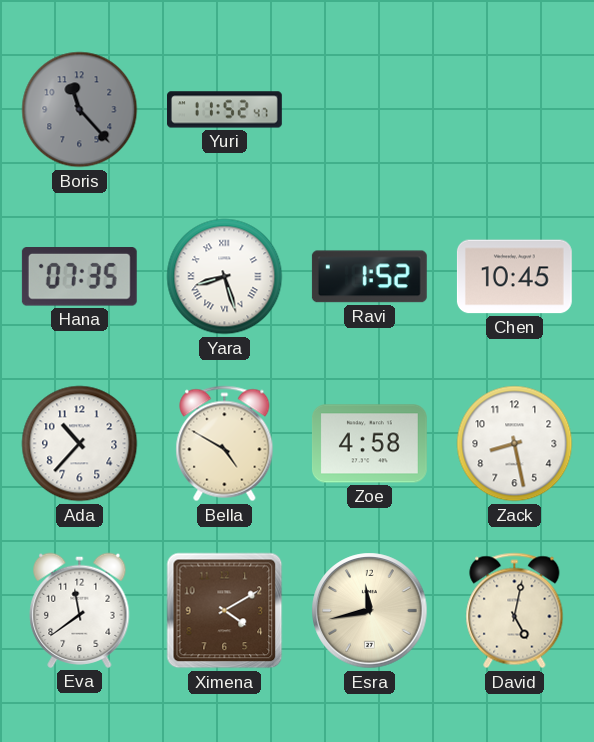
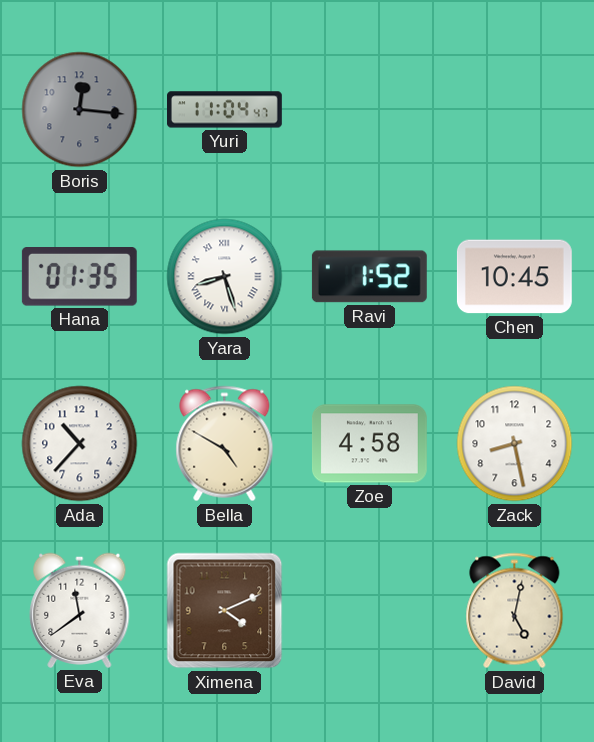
Boris: 11:23 -> 12:16 (80, 110)
Yuri: 11:52 -> 11:04 (225, 110)
Hana: 07:35 -> 01:35 (79, 277)
Ximena: 4:10 -> 4:11 (225, 611)
Esra: 11:43 -> none (370, 611)
